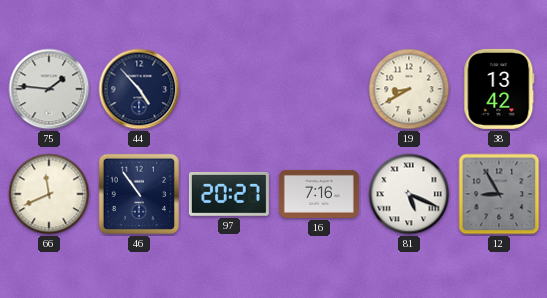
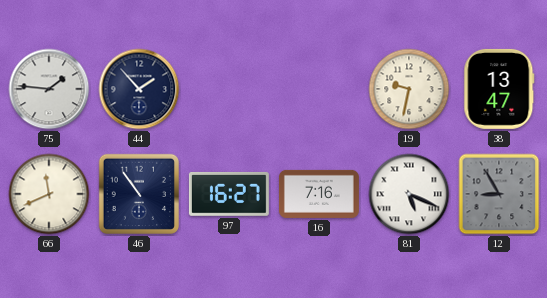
44: 4:53 -> 1:53 (139, 89)
19: 8:40 -> 9:32 (409, 89)
38: 13:42 -> 13:47 (499, 89)
97: 20:27 -> 16:27 (229, 194)
